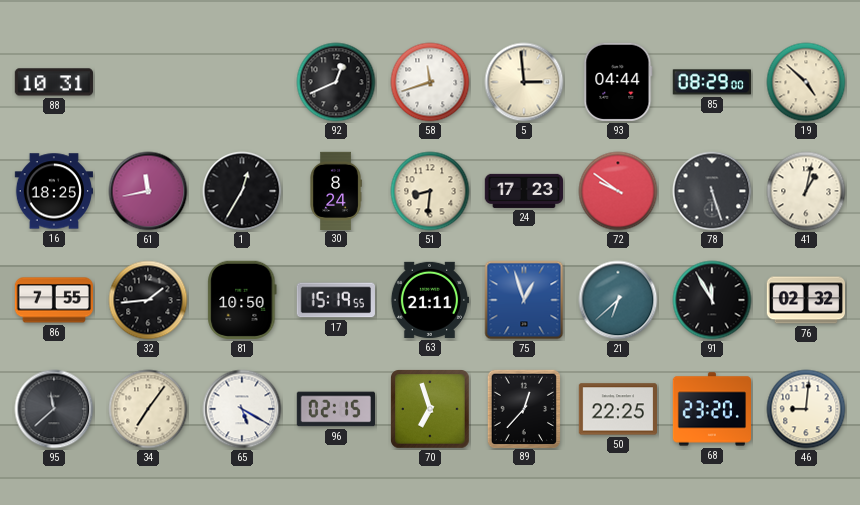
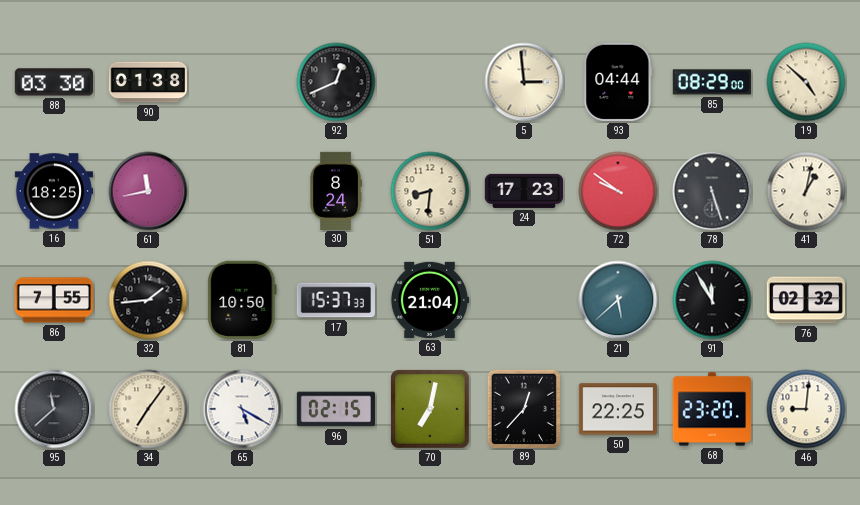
88: 10:31 -> 03:30 (54, 82)
90: none -> 01:38 (147, 82)
58: 11:42 -> none (430, 82)
1: 12:35 -> none (242, 191)
17: 15:19 -> 15:37 (336, 300)
63: 21:11 -> 21:04 (429, 300)
75: 12:57 -> none (524, 300)
21: 6:38 -> 5:38 (618, 300)
70: 6:57 -> 7:02 (430, 409)
